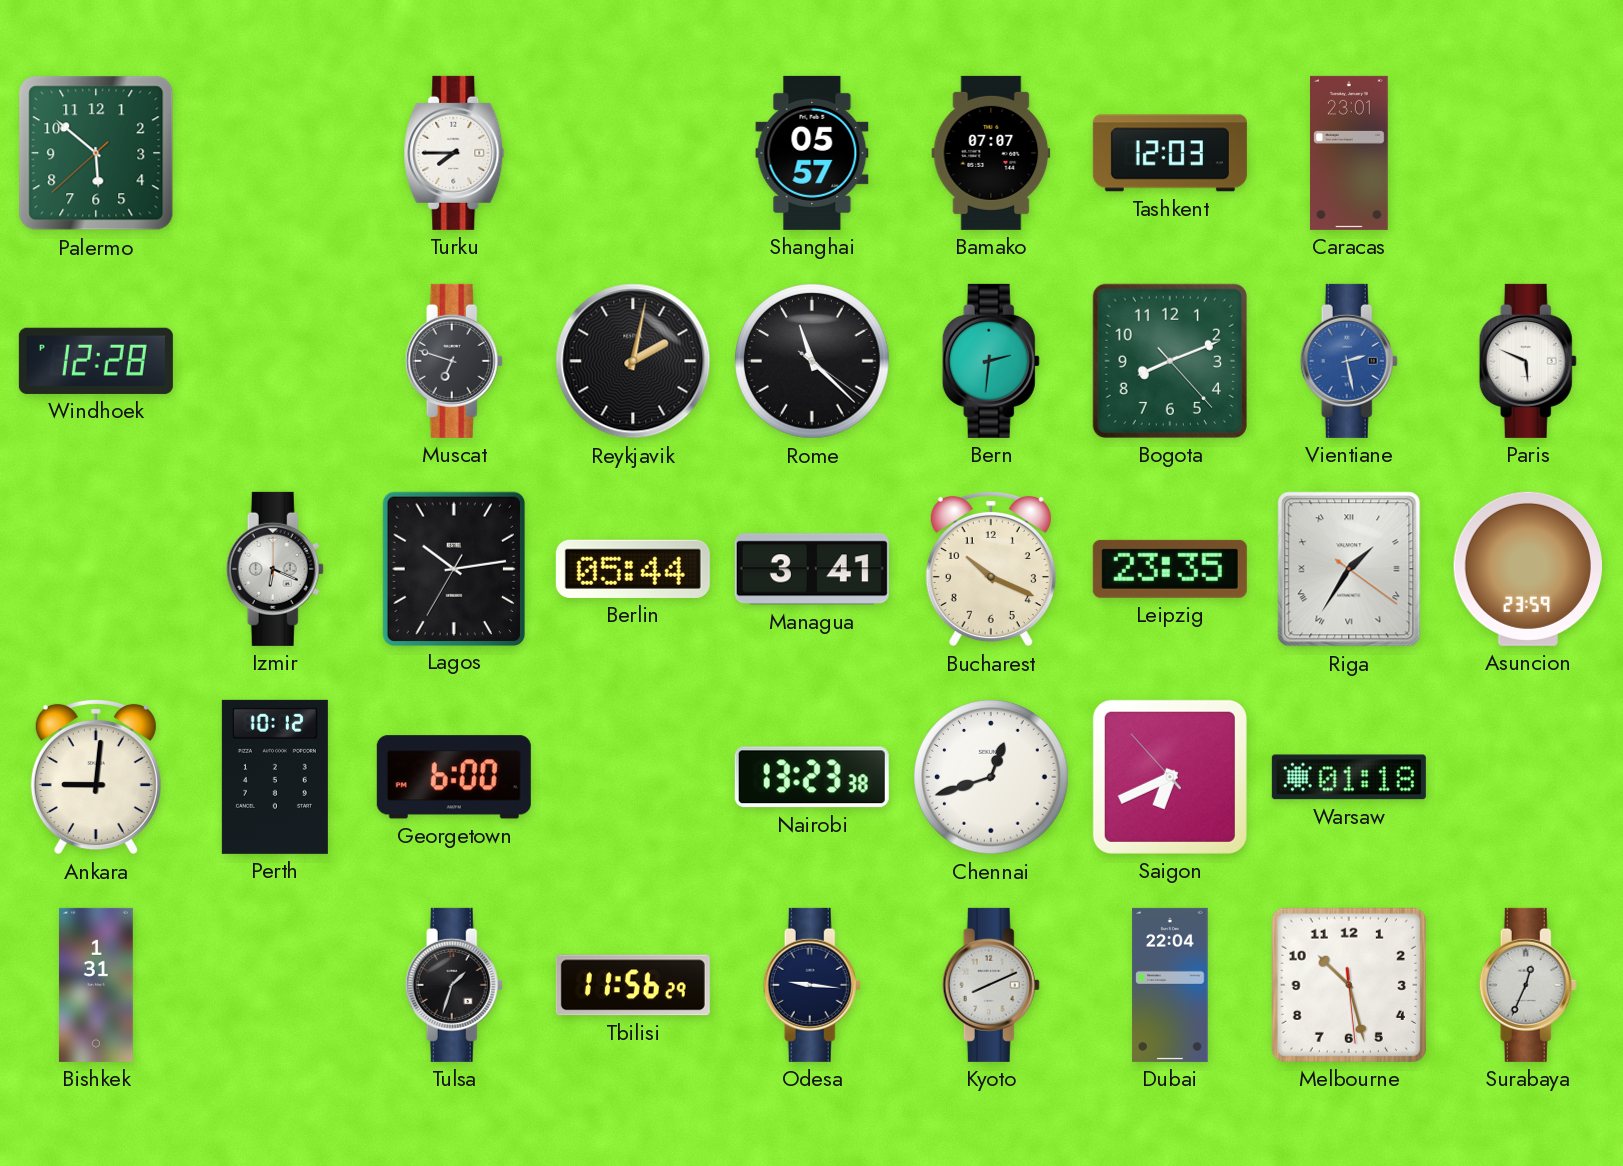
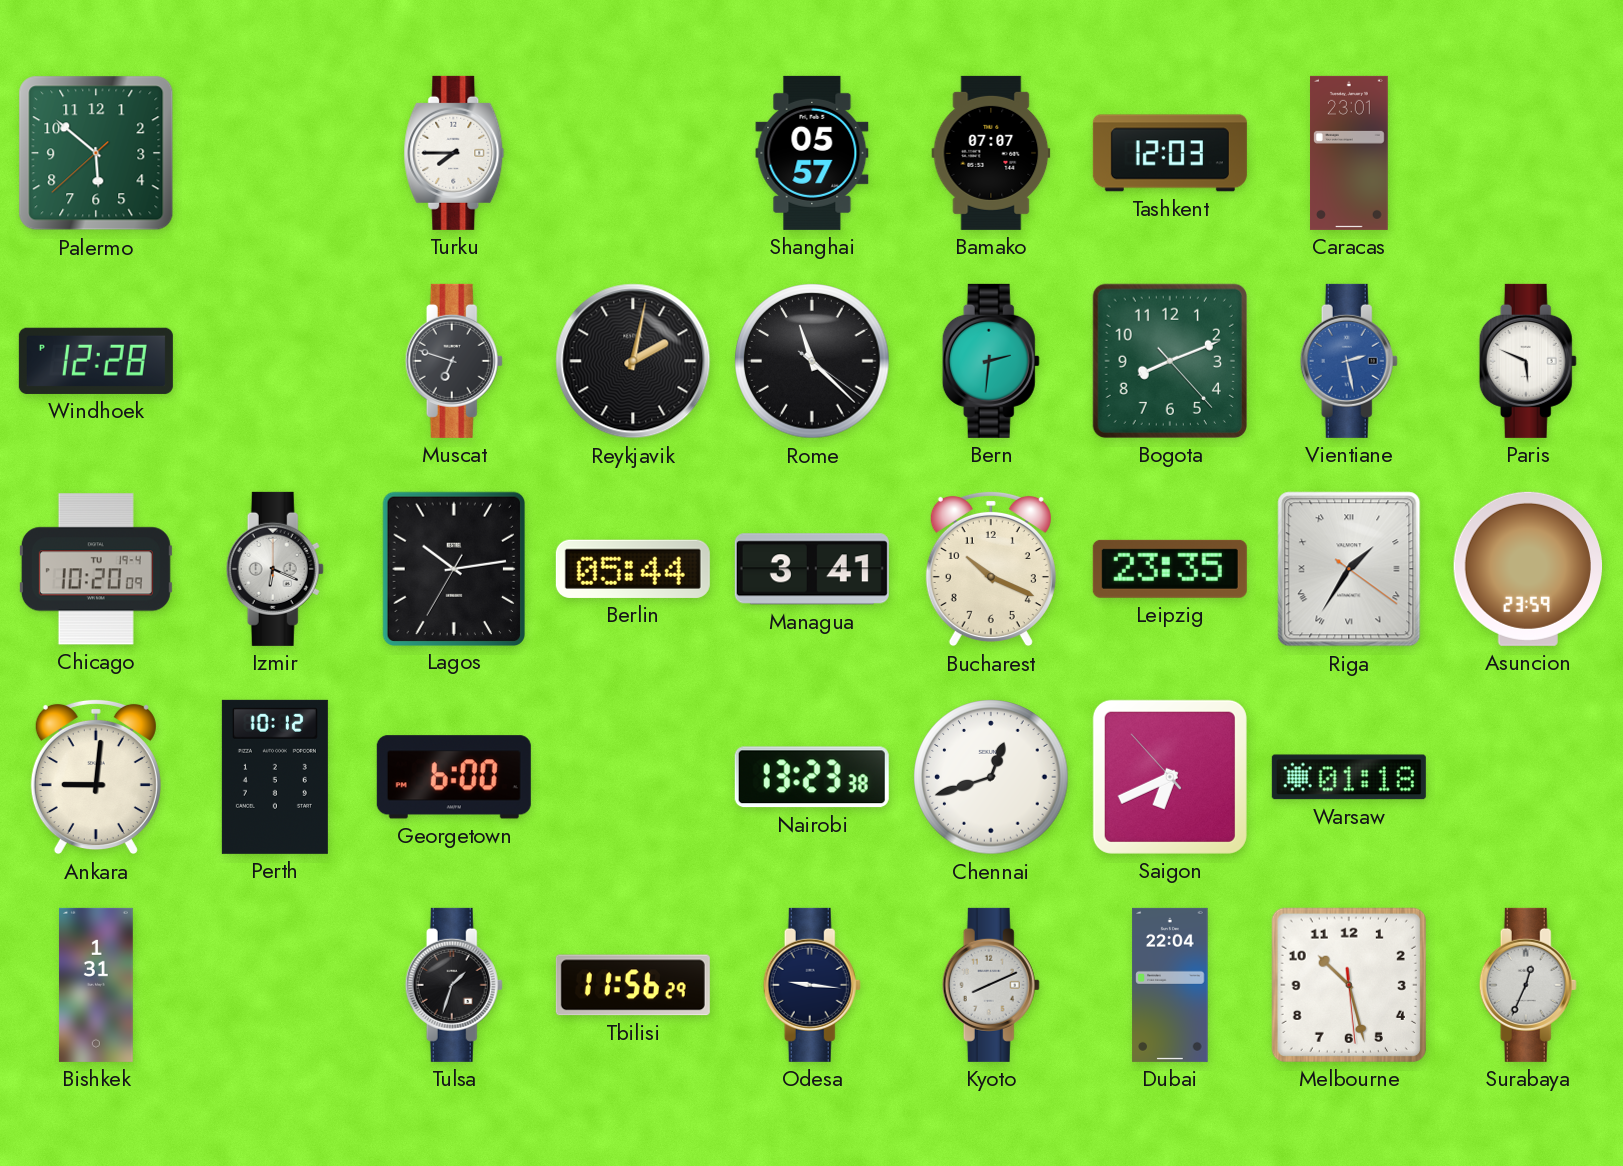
Chicago: none -> 10:20 (96, 569)
